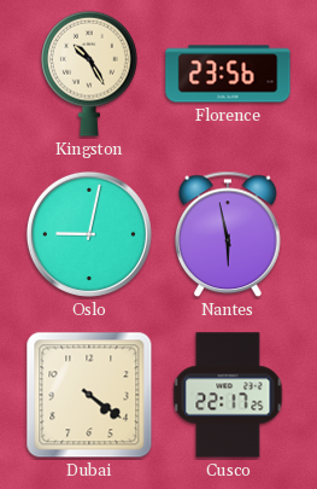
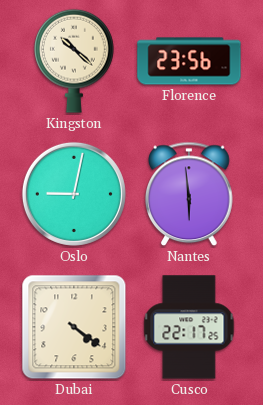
Kingston: 10:25 -> 10:22 (75, 61)
Nantes: 5:58 -> 5:59 (189, 194)
